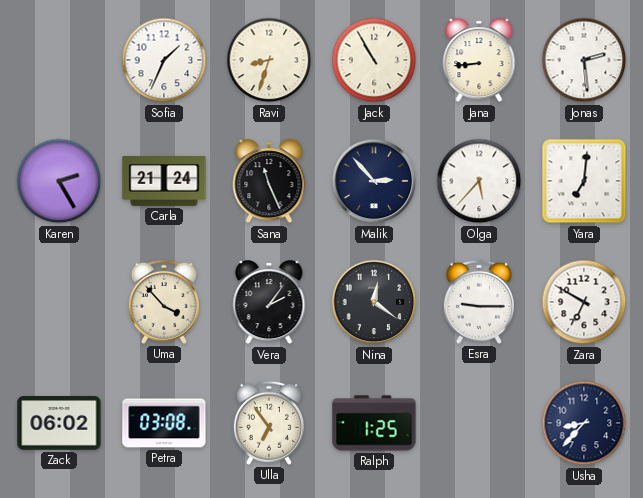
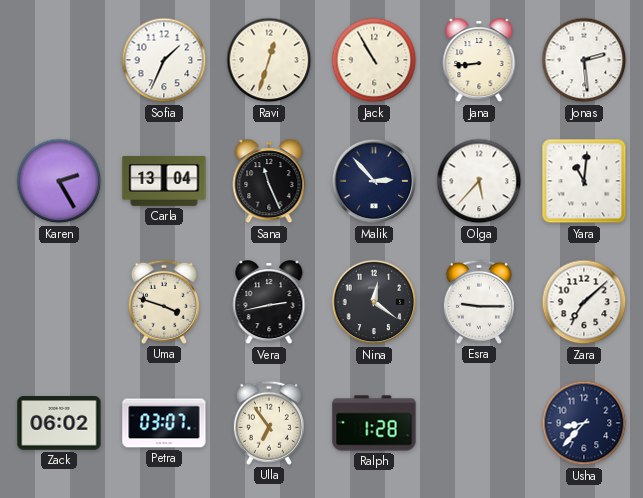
Ravi: 8:33 -> 12:33 (269, 60)
Carla: 21:24 -> 13:04 (164, 182)
Yara: 7:01 -> 11:01 (584, 181)
Uma: 3:53 -> 3:48 (164, 302)
Vera: 2:06 -> 2:43 (269, 303)
Zara: 6:50 -> 7:08 (584, 302)
Petra: 03:08 -> 03:07 (164, 423)
Ralph: 1:25 -> 1:28 (374, 423)
